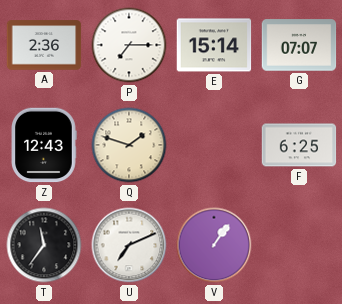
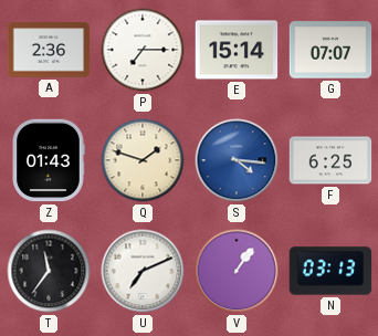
Z: 12:43 -> 01:43 (49, 160)
S: none -> 4:16 (237, 160)
N: none -> 03:13 (330, 271)
